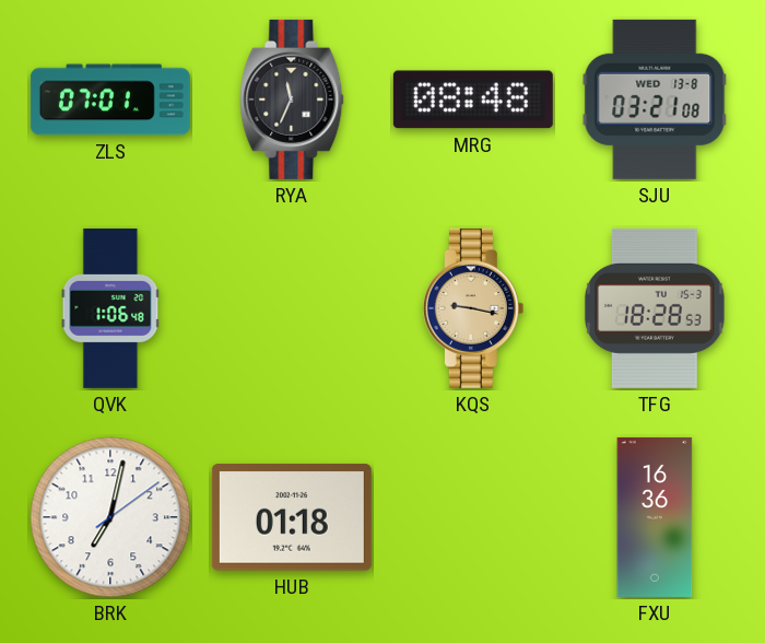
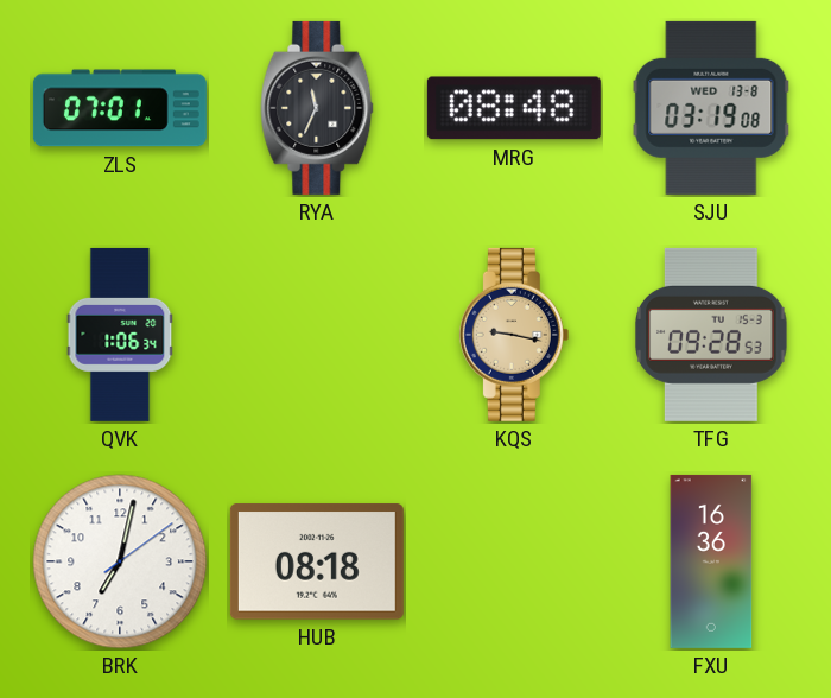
SJU: 03:21 -> 03:19 (711, 108)
QVK: 1:06:48 -> 1:06:34 (120, 335)
TFG: 18:28 -> 09:28 (711, 335)
HUB: 01:18 -> 08:18 (317, 561)
